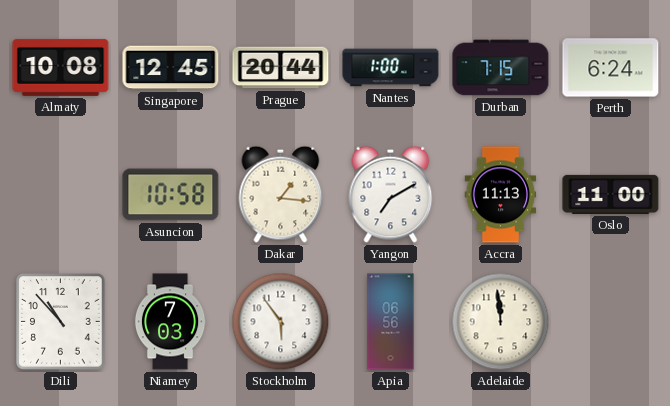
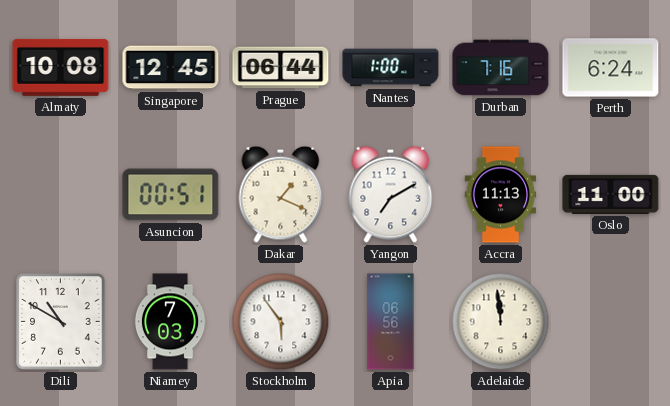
Prague: 20:44 -> 06:44 (281, 68)
Durban: 7:15 -> 7:16 (501, 68)
Asuncion: 10:58 -> 00:51 (171, 195)
Dakar: 1:16 -> 1:19 (281, 194)
Dili: 10:53 -> 10:50 (61, 322)
